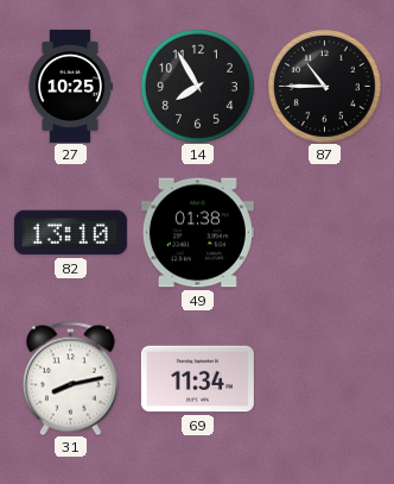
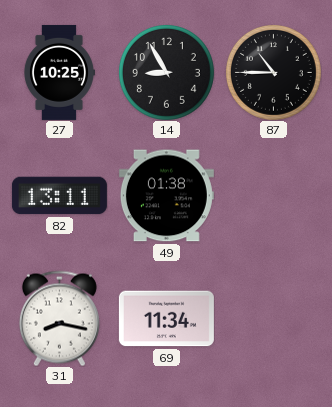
14: 7:55 -> 8:55 (166, 72)
82: 13:10 -> 13:11 (59, 196)
31: 8:13 -> 8:17 (59, 318)
